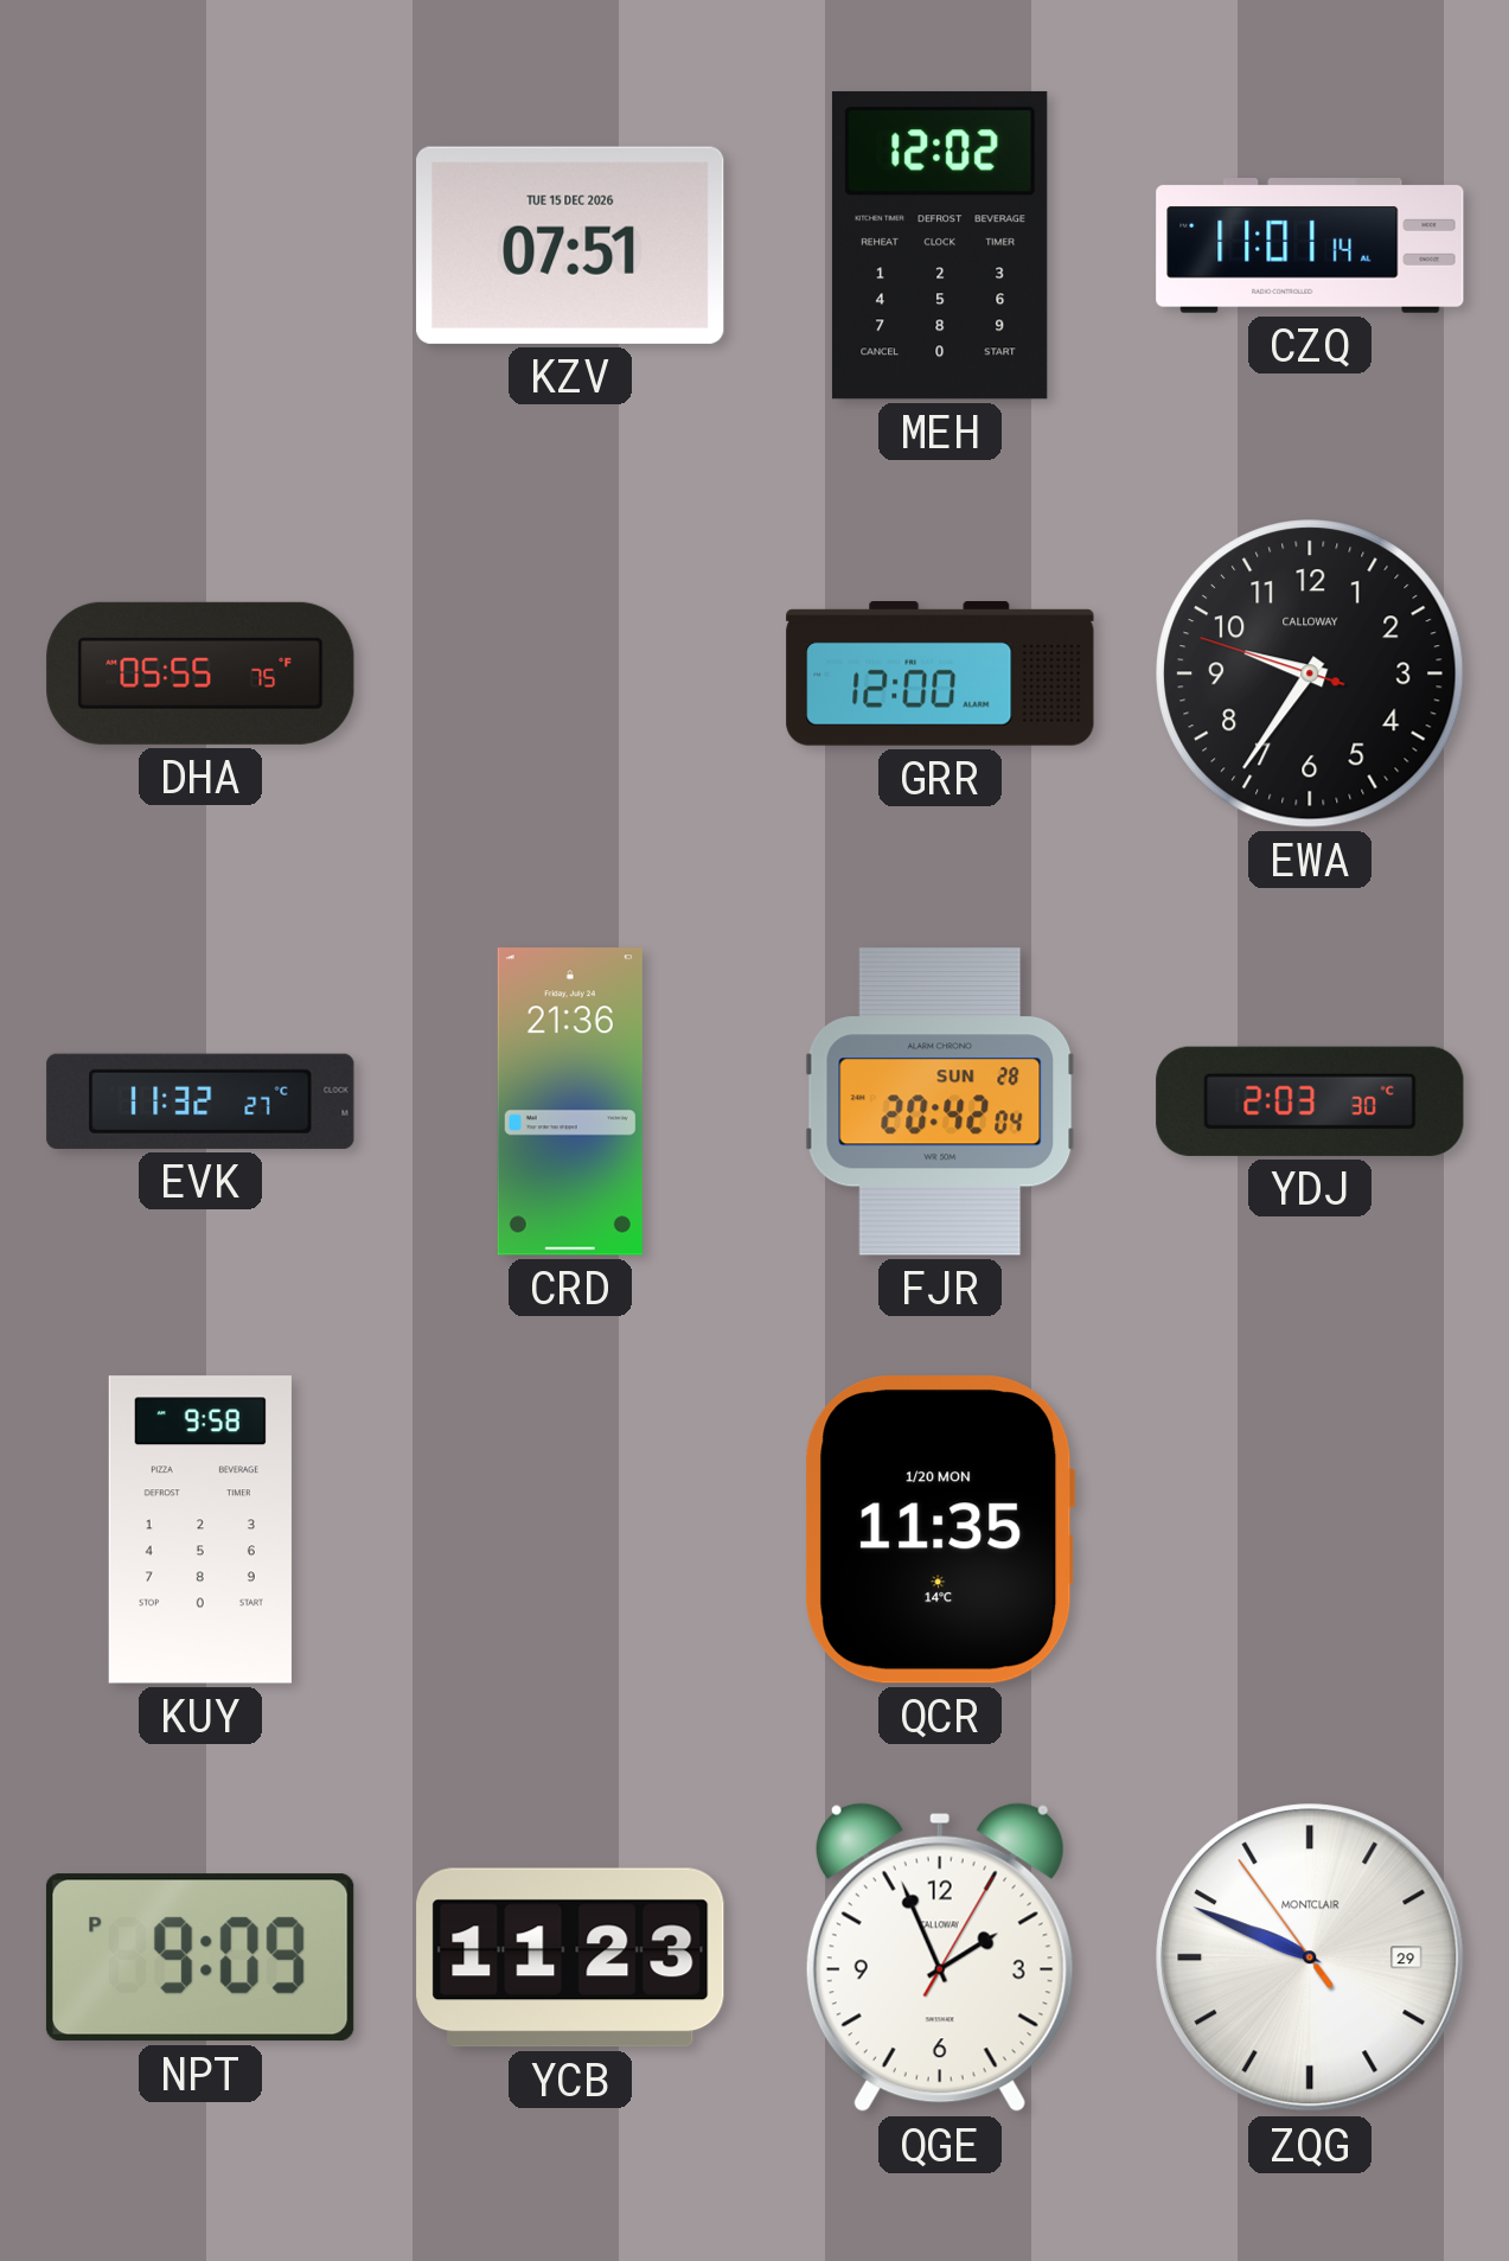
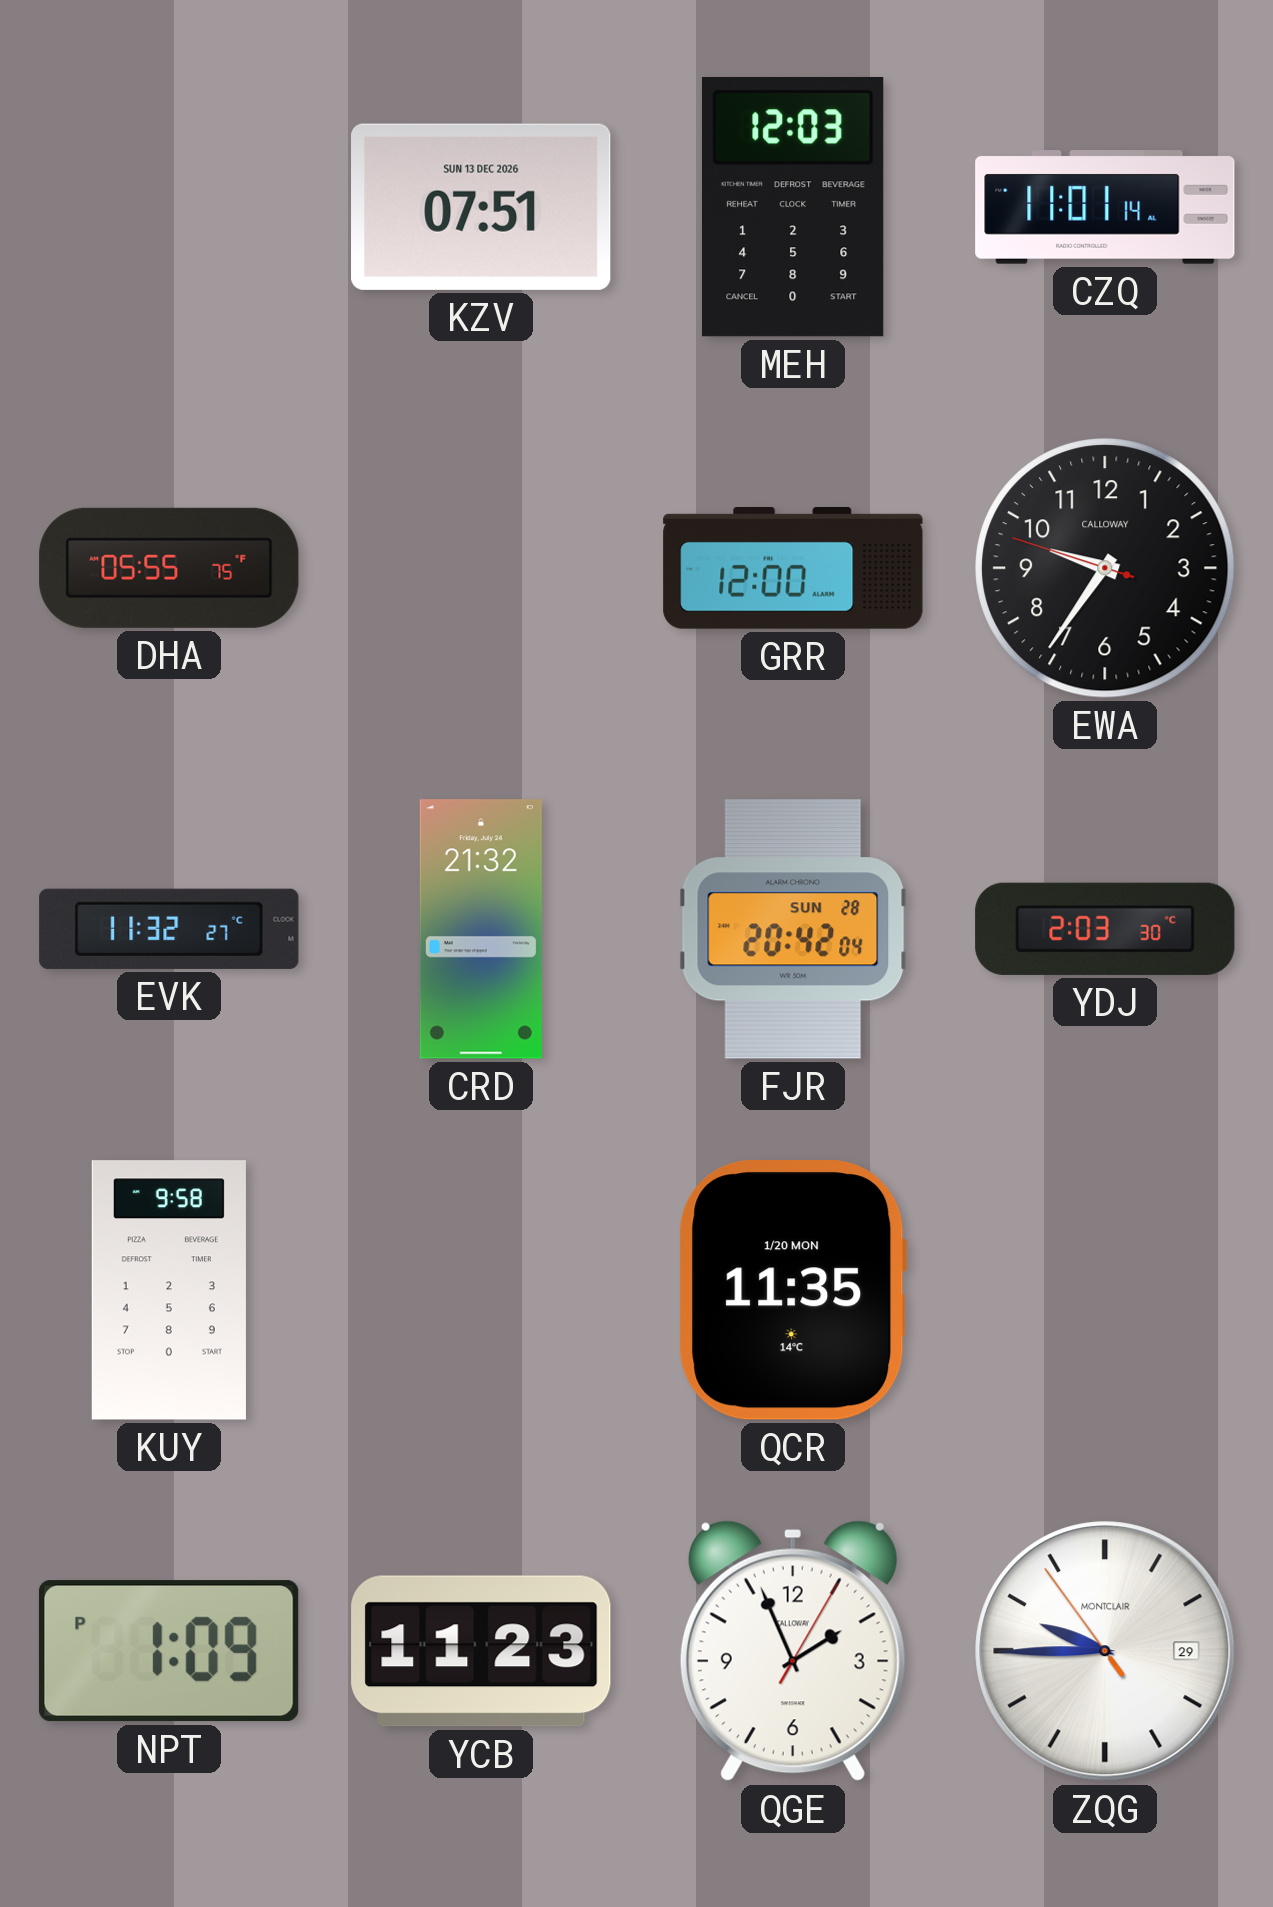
KZV date: TUE 15 DEC 2026 -> SUN 13 DEC 2026 (481, 207)
MEH: 12:02 -> 12:03 (793, 207)
CRD: 21:36 -> 21:32 (481, 929)
NPT: 9:09 -> 1:09 (169, 1651)
ZQG: 9:48 -> 9:44 (1105, 1651)
